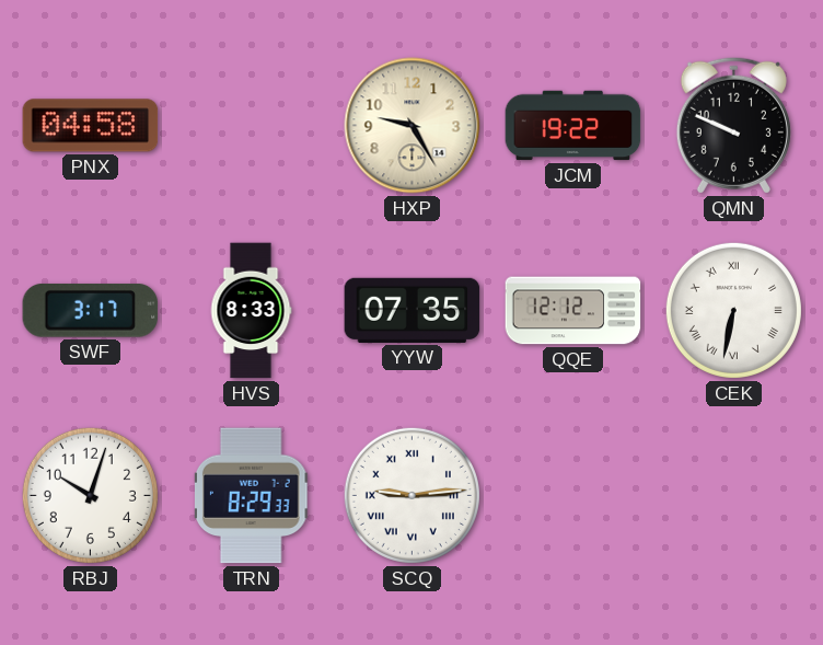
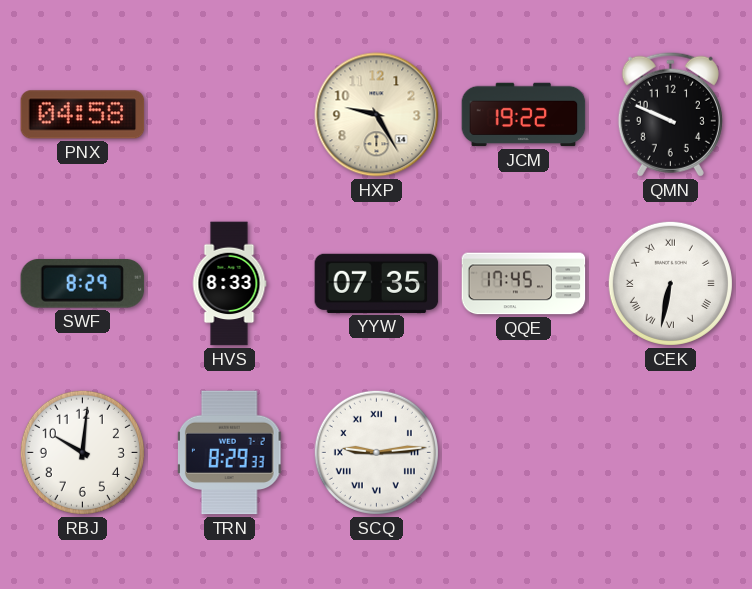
SWF: 3:17 -> 8:29 (83, 283)
QQE: 12:12 -> 17:45 (524, 284)
RBJ: 10:03 -> 10:01 (82, 452)
